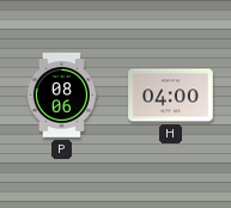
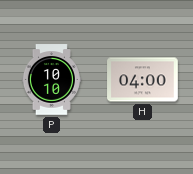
P: 08:06 -> 10:10 (51, 80)
